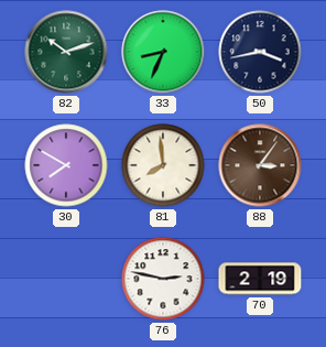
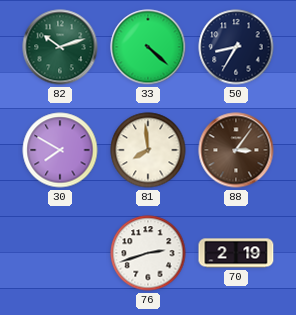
33: 8:34 -> 4:22 (148, 47)
50: 3:43 -> 8:35 (236, 47)
76: 2:47 -> 2:42 (148, 253)
